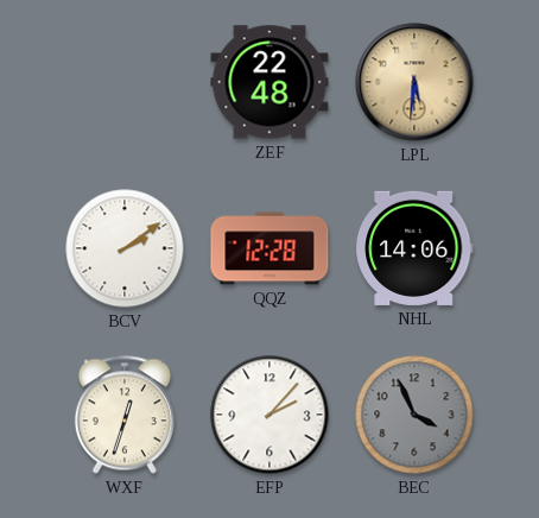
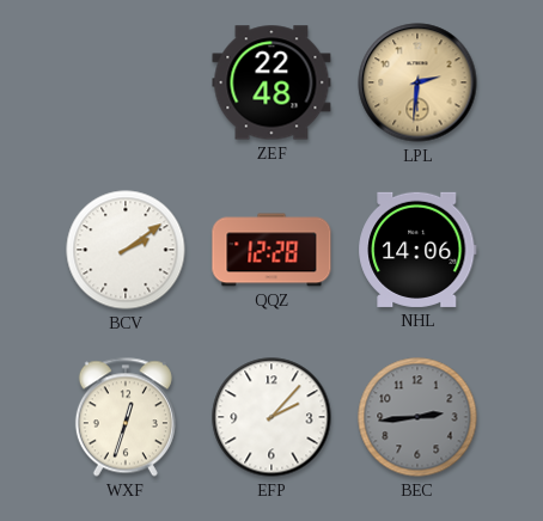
LPL: 5:31 -> 2:31 (417, 82)
BEC: 3:56 -> 2:44 (417, 417)
